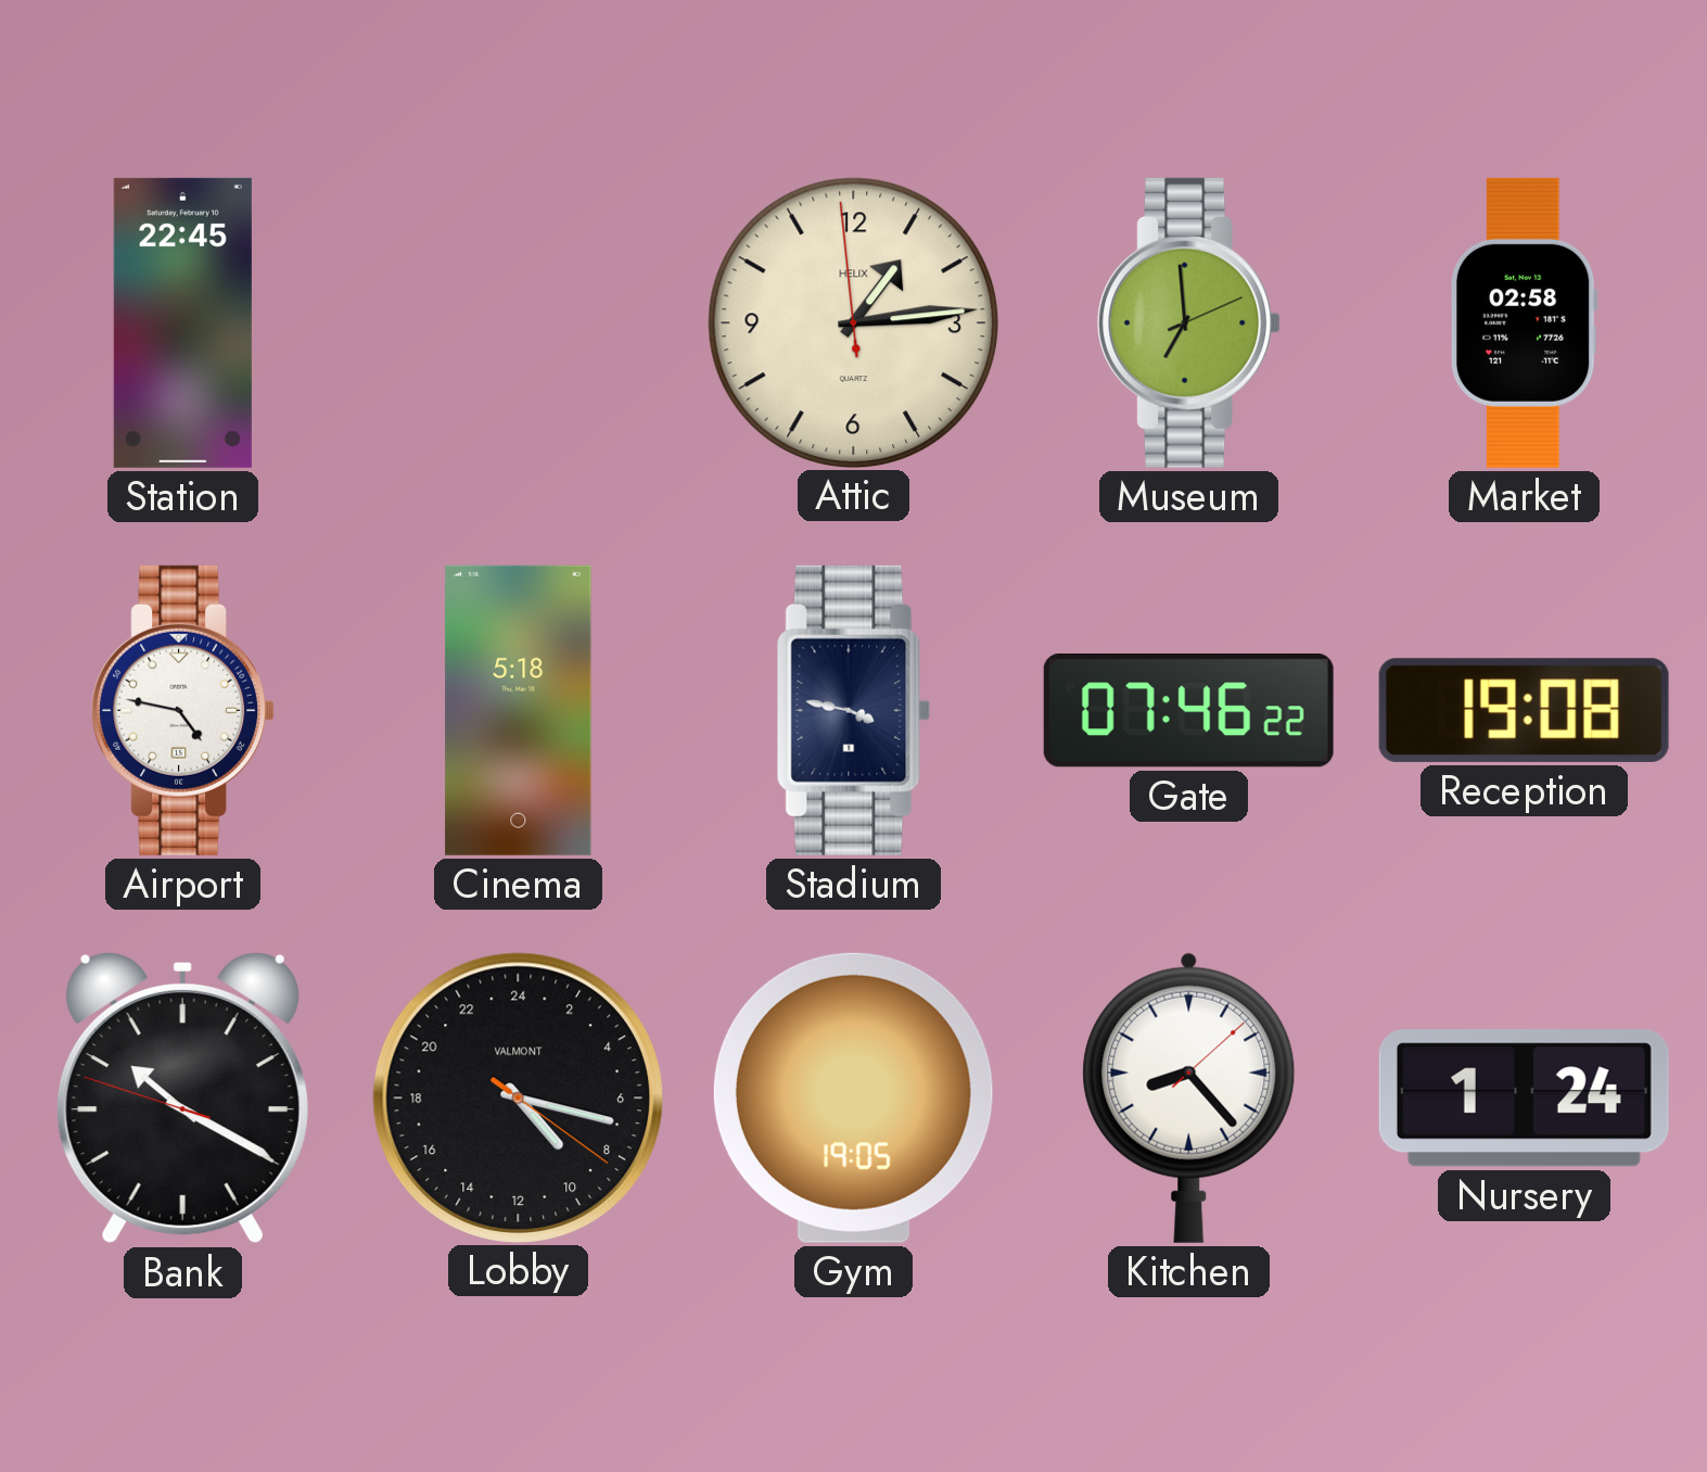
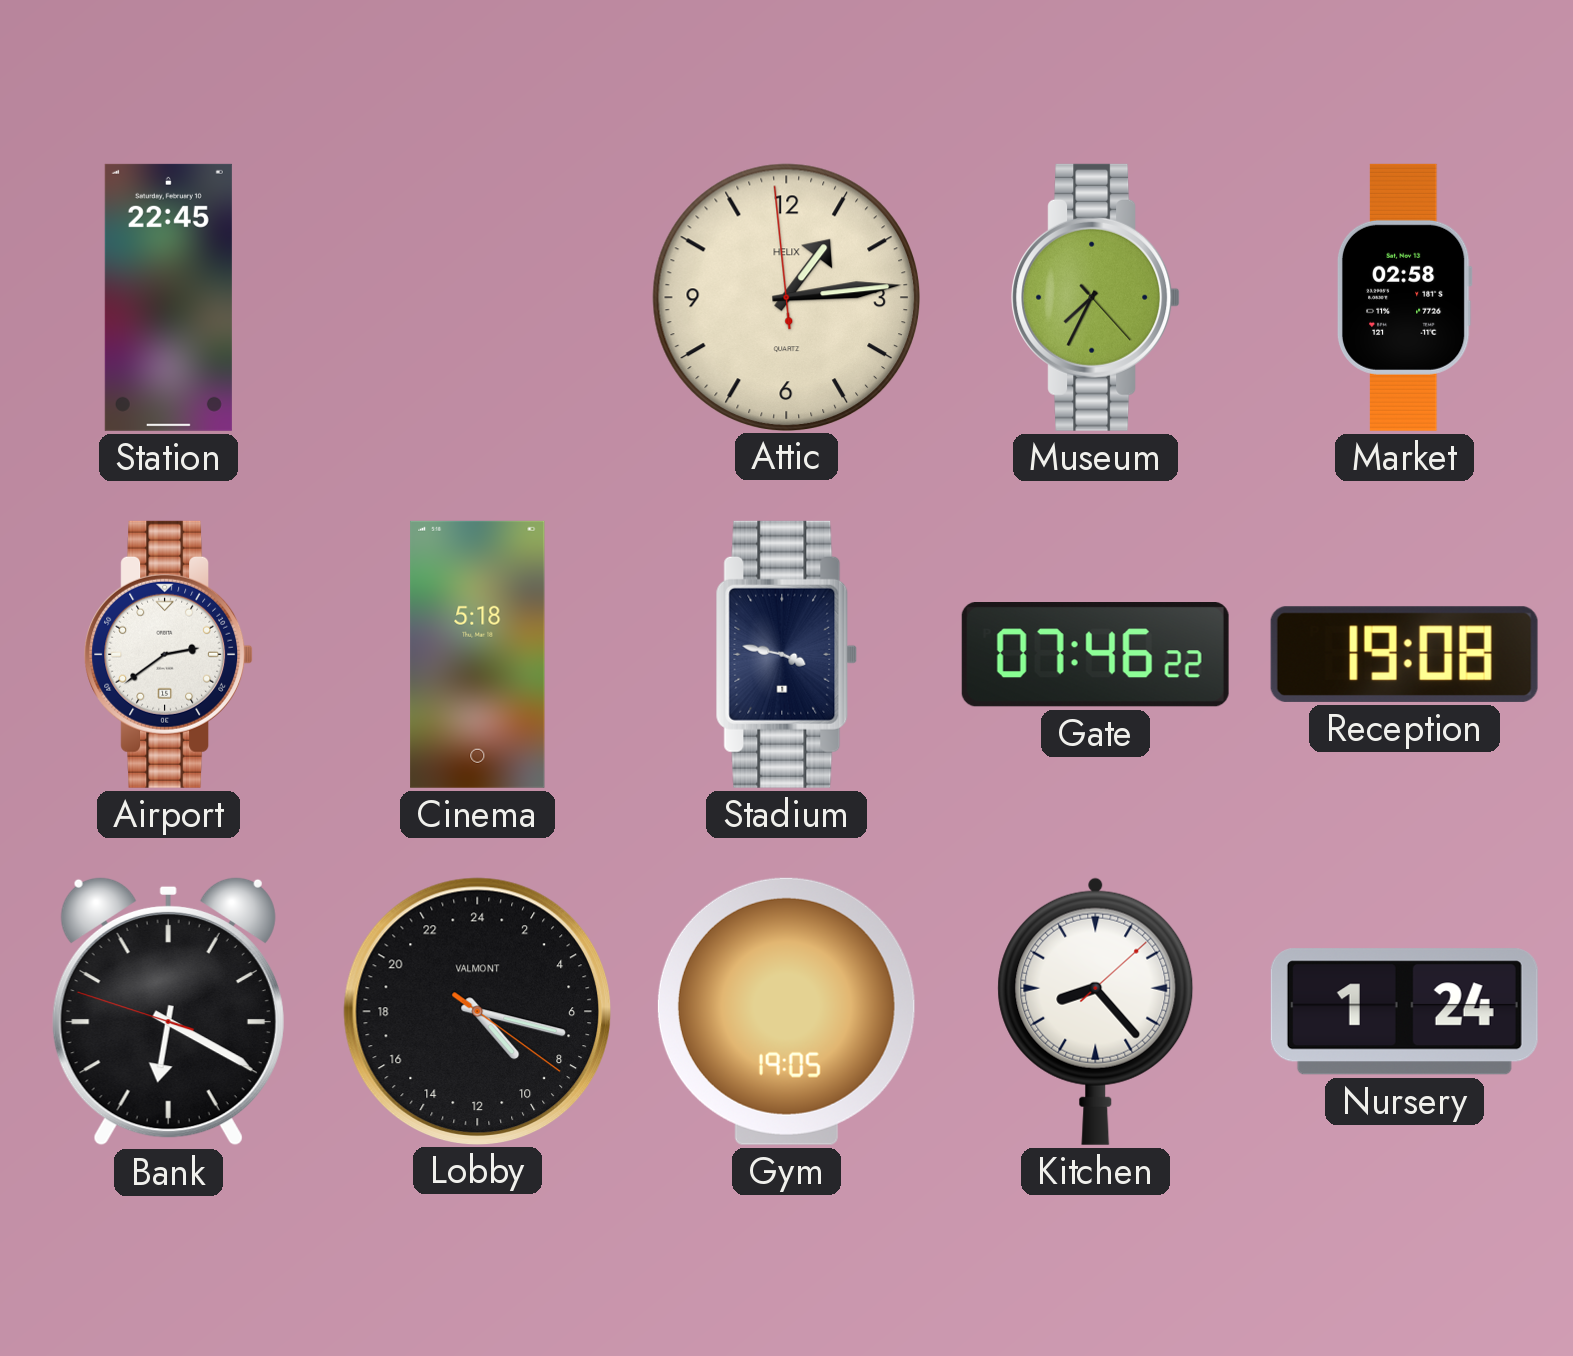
Museum: 6:59 -> 7:34 (1096, 297)
Airport: 4:47 -> 2:39 (169, 654)
Bank: 10:19 -> 6:19 (168, 1011)
